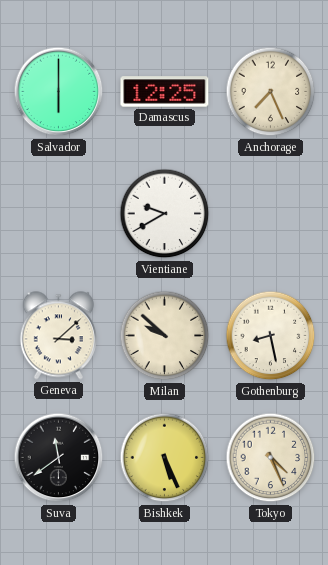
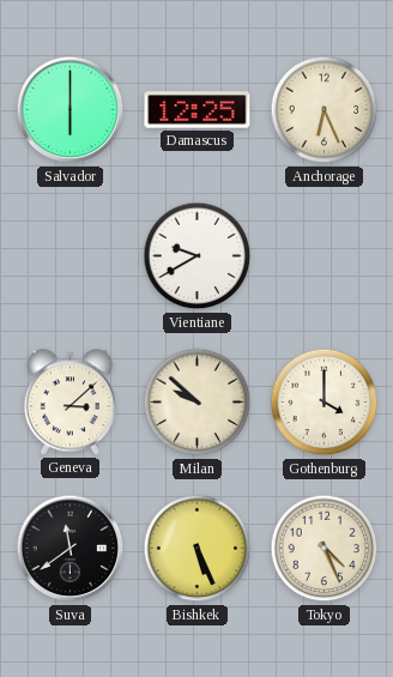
Anchorage: 7:26 -> 6:26 (325, 110)
Gothenburg: 8:28 -> 4:00 (325, 403)
